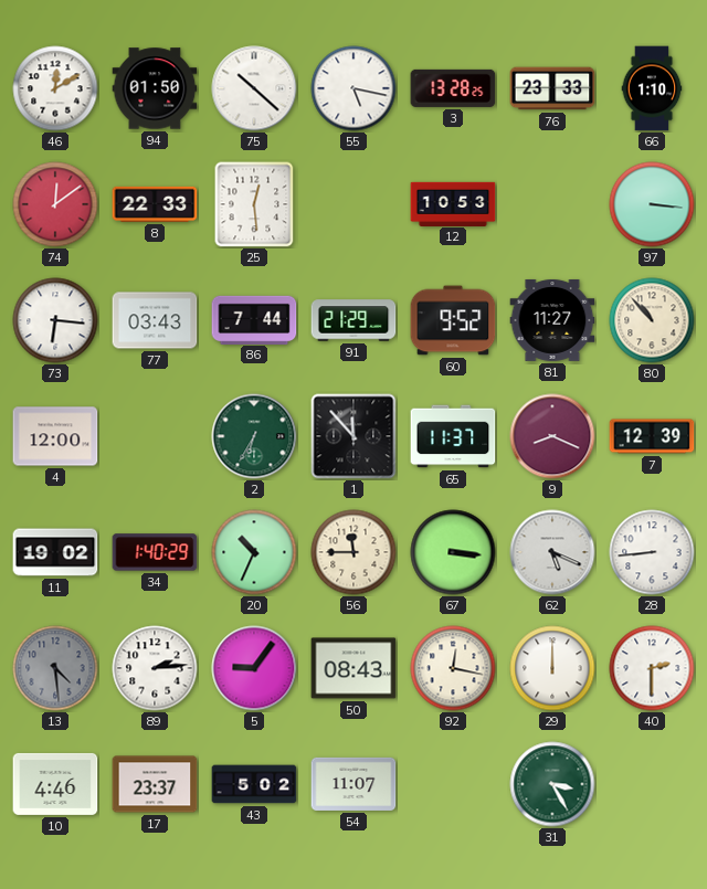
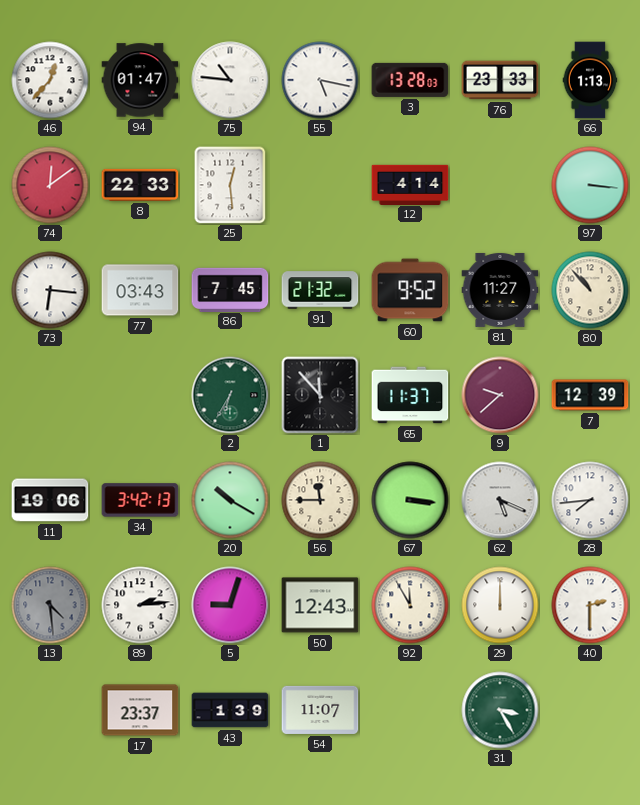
46: 12:10 -> 12:37 (50, 80)
94: 01:50 -> 01:47 (140, 80)
75: 10:22 -> 10:46 (230, 80)
3: 13:28:25 -> 13:28:03 (410, 80)
66: 1:10 -> 1:13 (590, 80)
12: 10:53 -> 4:14 (410, 184)
86: 7:44 -> 7:45 (230, 289)
91: 21:29 -> 21:32 (320, 290)
4: 12:00 -> none (55, 436)
9: 8:19 -> 9:38 (500, 395)
11: 19:02 -> 19:06 (50, 500)
34: 1:40 -> 3:42 (140, 500)
20: 10:34 -> 10:20 (230, 500)
28: 8:44 -> 7:44 (590, 500)
5: 9:06 -> 9:03 (230, 605)
50: 08:43 -> 12:43 (320, 605)
92: 12:17 -> 11:55 (410, 605)
10: 4:46 -> none (55, 784)
43: 5:02 -> 1:39 (230, 710)
